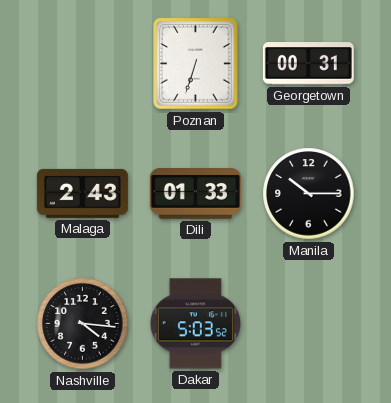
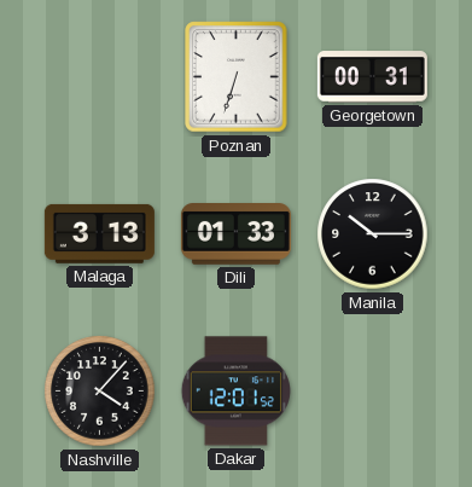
Malaga: 2:43 -> 3:13 (99, 233)
Nashville: 4:16 -> 4:07 (100, 392)
Dakar: 5:03 -> 12:01 (235, 392)
